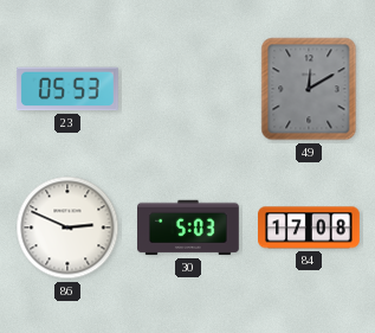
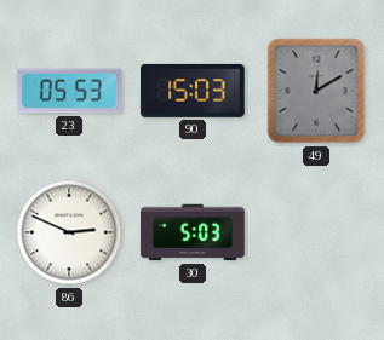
90: none -> 15:03 (194, 91)
84: 17:08 -> none (310, 228)
